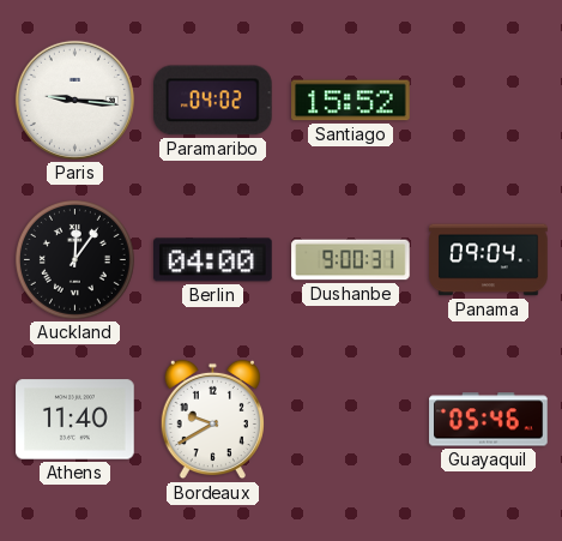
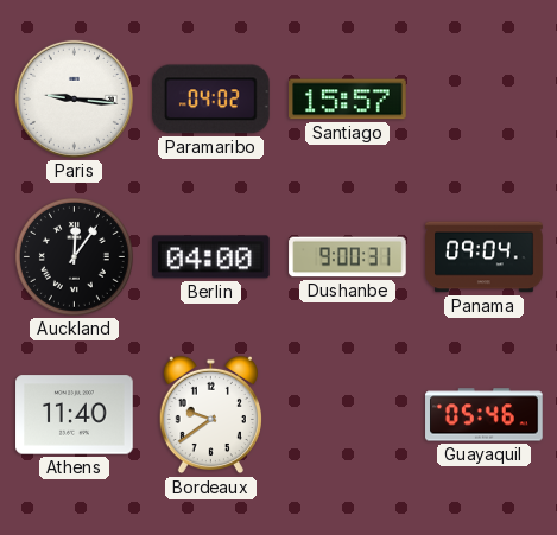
Santiago: 15:52 -> 15:57 (348, 100)
Bordeaux: 9:40 -> 9:39 (210, 415)
